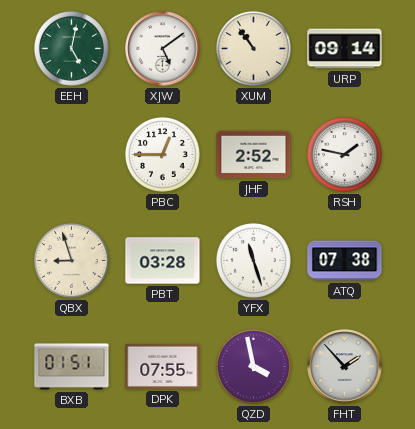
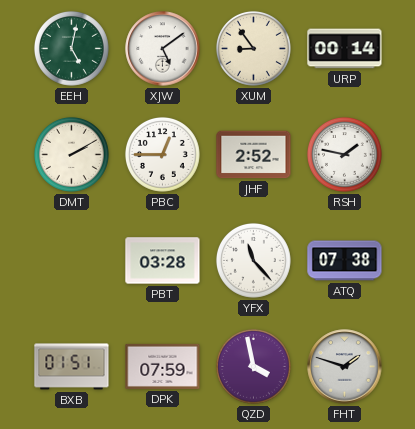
XUM: 10:54 -> 8:54 (253, 48)
URP: 09:14 -> 00:14 (345, 49)
DMT: none -> 2:10 (71, 154)
QBX: 8:57 -> none (71, 260)
YFX: 11:27 -> 11:23 (253, 260)
DPK: 07:55 -> 07:59 (163, 366)
FHT: 1:53 -> 1:48 (345, 367)
